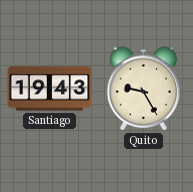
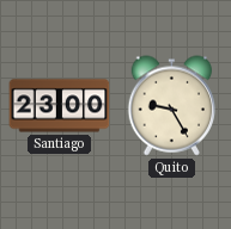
Santiago: 19:43 -> 23:00 (60, 106)
